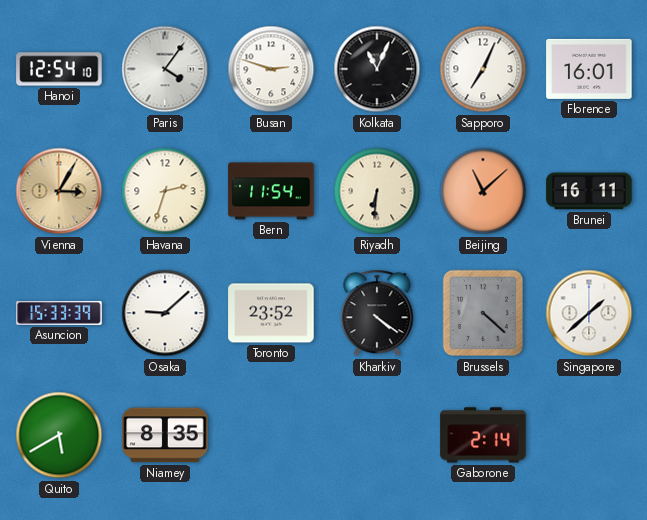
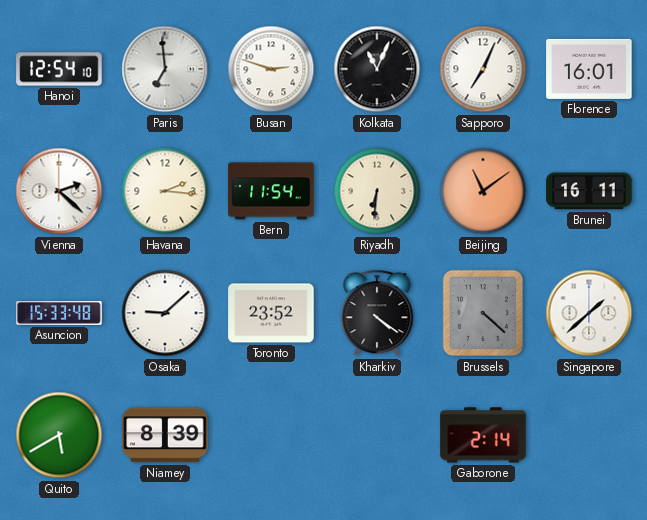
Paris: 4:06 -> 6:59 (165, 69)
Vienna: 3:05 -> 2:22 (59, 191)
Vienna dial: champagne -> white (59, 191)
Havana: 2:33 -> 2:16 (165, 191)
Beijing: 11:08 -> 11:09 (483, 191)
Asuncion: 15:33:39 -> 15:33:48 (59, 313)
Niamey: 8:35 -> 8:39 (165, 435)
